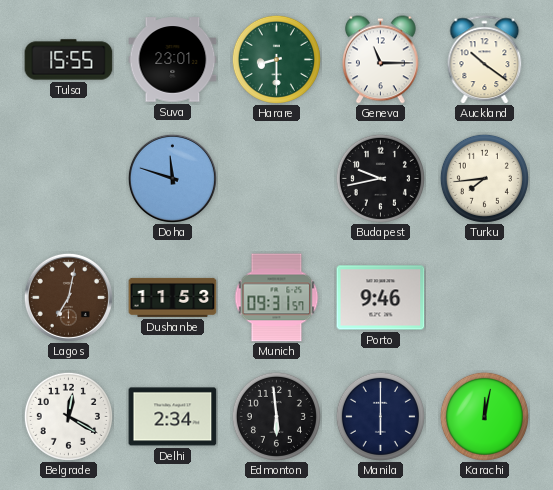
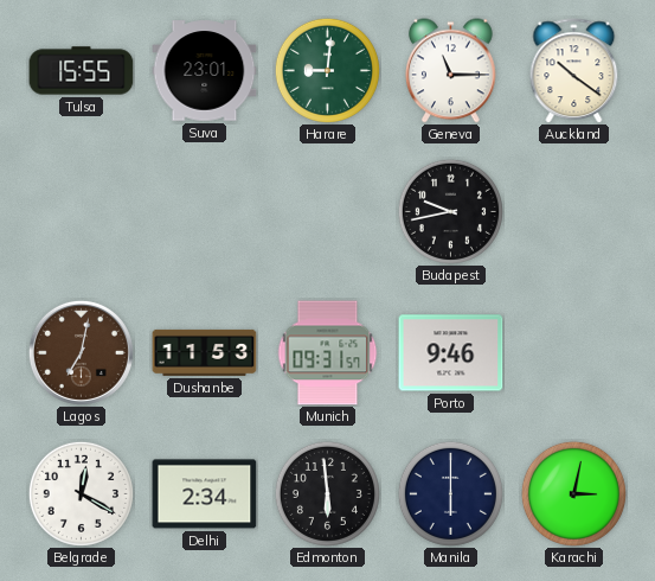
Harare: 8:30 -> 9:01 (327, 70)
Doha: 11:48 -> none (172, 178)
Turku: 7:44 -> none (484, 178)
Karachi: 12:02 -> 3:02 (573, 493)
